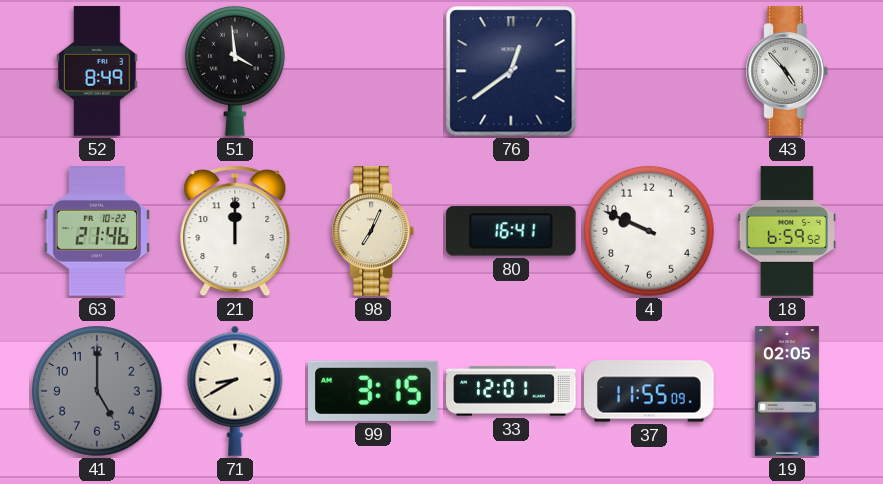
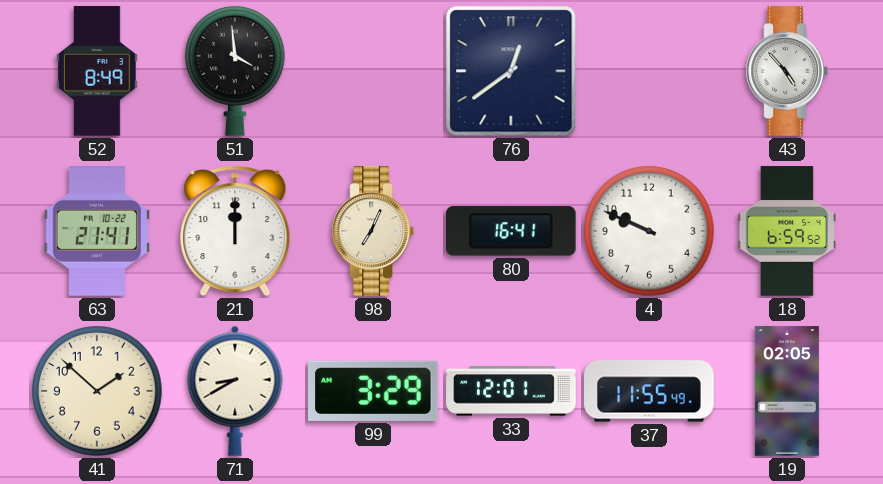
63: 21:46 -> 21:41 (97, 231)
41: 5:00 -> 1:52 (98, 392)
41 dial: grey -> cream (98, 392)
99: 3:15 -> 3:29 (374, 391)
37: 11:55:09 -> 11:55:49 (649, 391)
